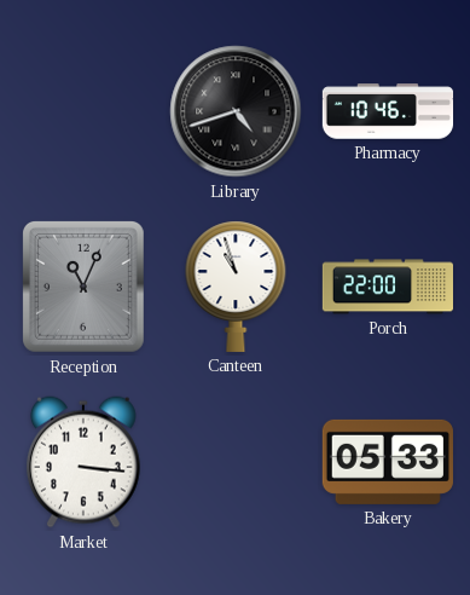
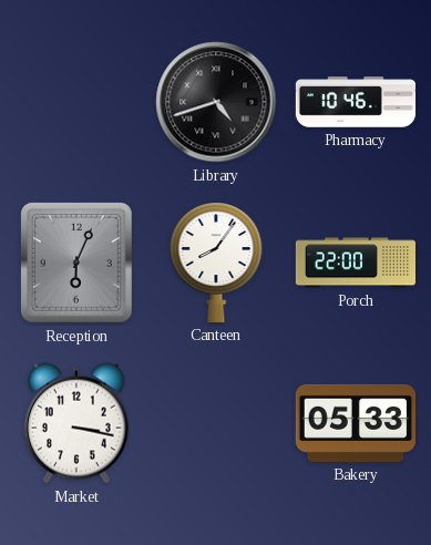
Reception: 11:04 -> 6:04 (76, 263)
Canteen: 10:57 -> 8:06 (216, 263)
Market: 3:16 -> 3:17 (76, 423)
